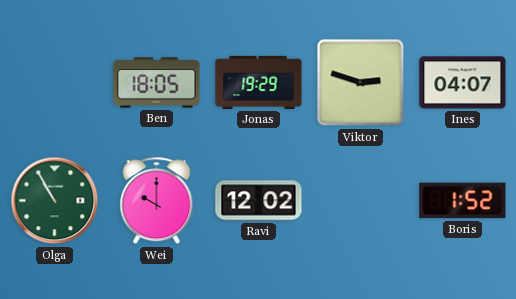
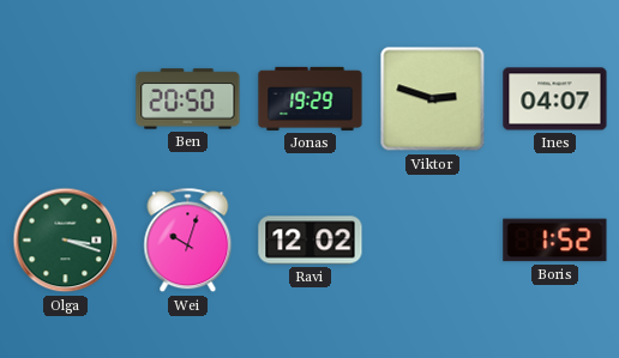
Ben: 18:05 -> 20:50 (188, 99)
Olga: 10:55 -> 3:18 (66, 241)
Wei: 10:00 -> 10:03 (188, 241)
